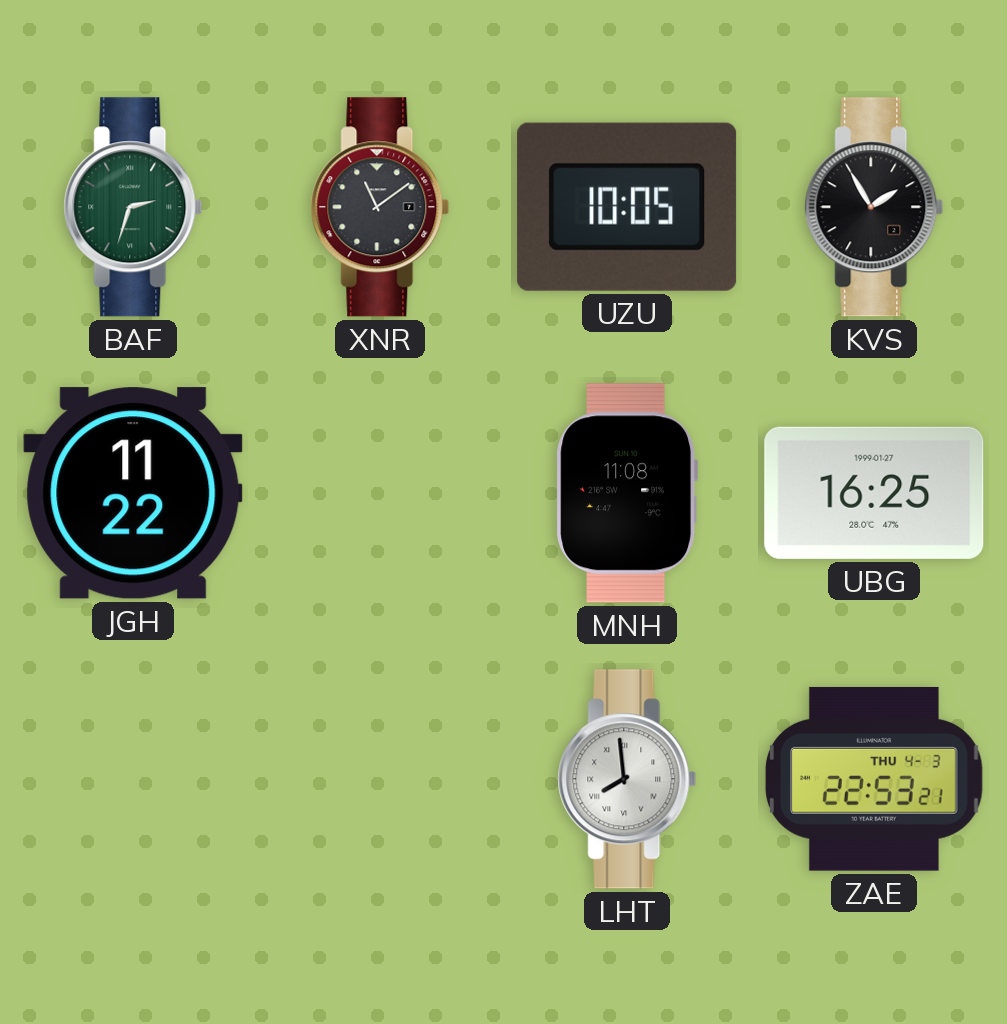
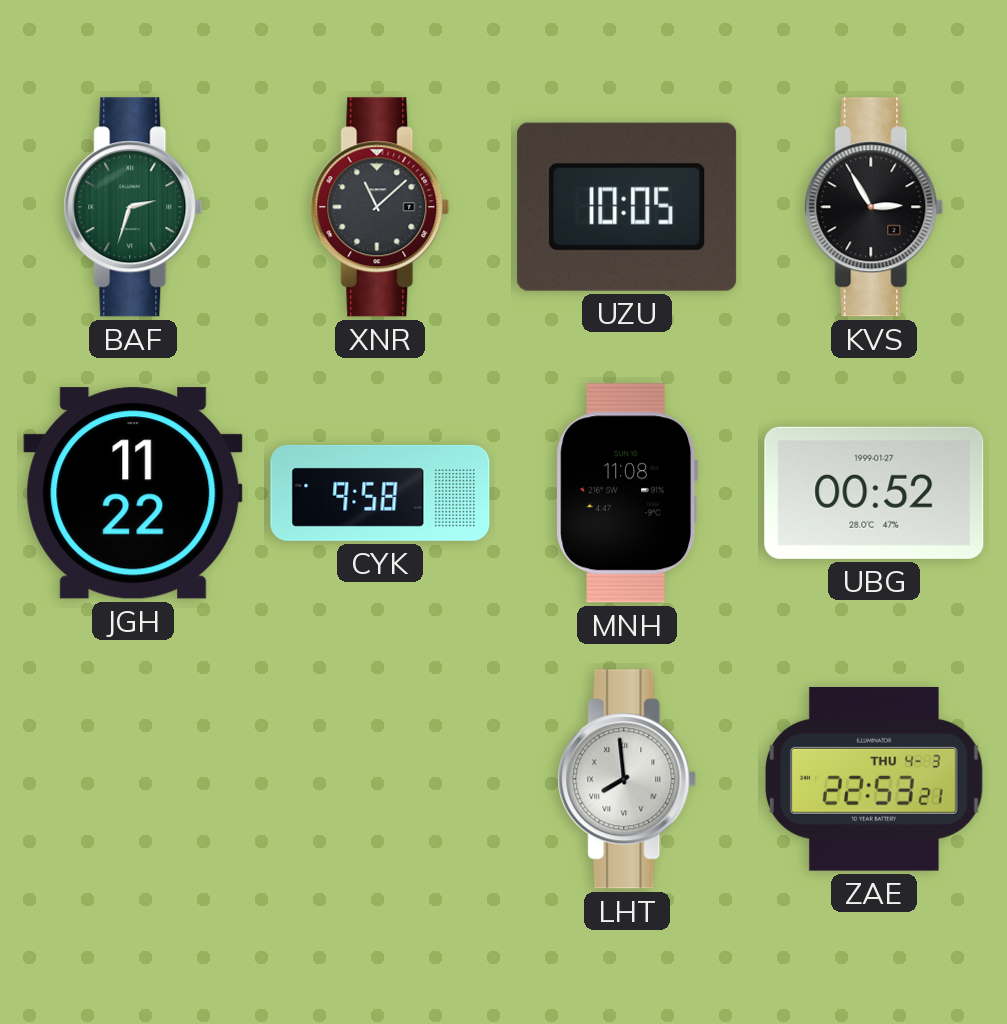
XNR: 11:09 -> 11:08 (380, 207)
KVS: 1:55 -> 2:55 (874, 207)
CYK: none -> 9:58 (380, 493)
UBG: 16:25 -> 00:52 (874, 493)
